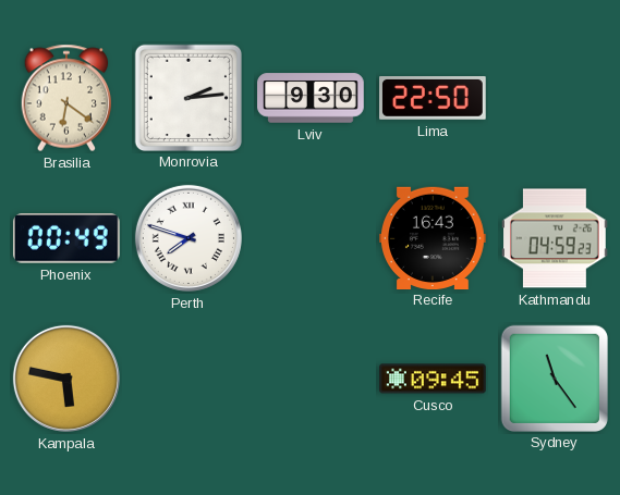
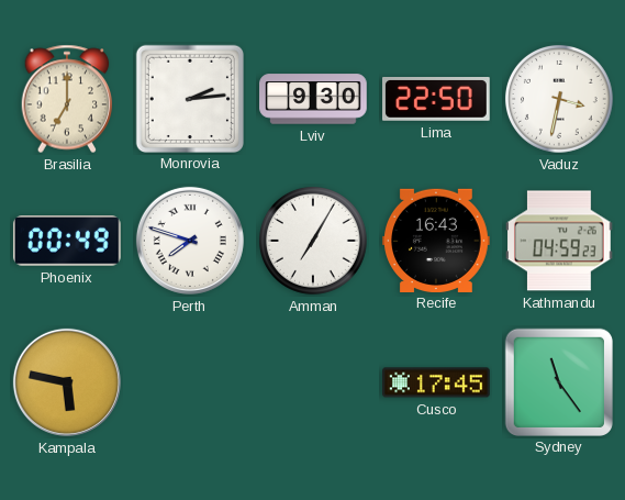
Brasilia: 6:21 -> 7:00 (67, 99)
Vaduz: none -> 3:32 (559, 99)
Amman: none -> 7:05 (313, 241)
Cusco: 09:45 -> 17:45 (436, 382)
